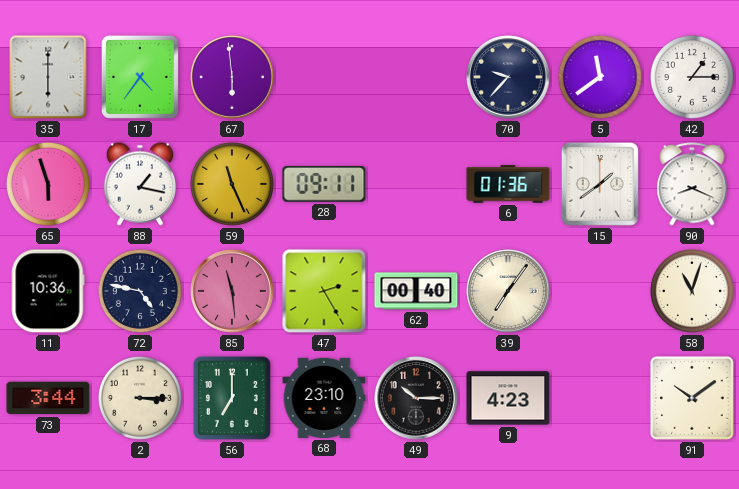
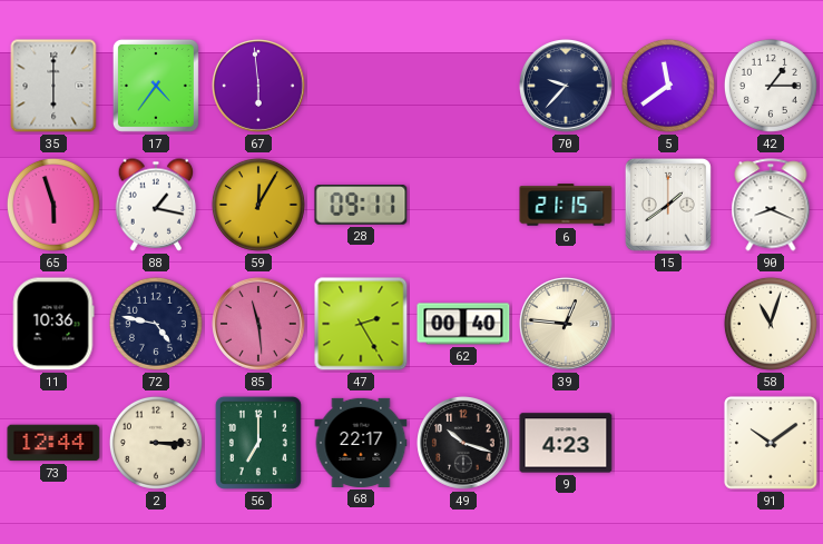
59: 11:26 -> 12:05 (258, 205)
6: 01:36 -> 21:15 (566, 205)
39: 7:06 -> 12:46 (567, 325)
73: 3:44 -> 12:44 (53, 443)
68: 23:10 -> 22:17 (361, 443)
49: 10:15 -> 10:18 (464, 444)
